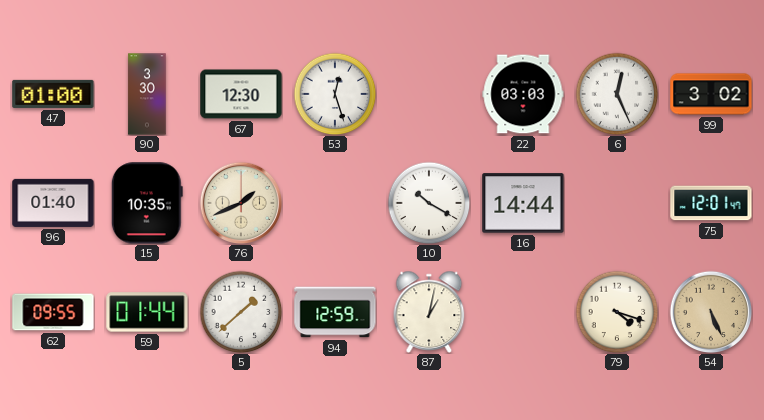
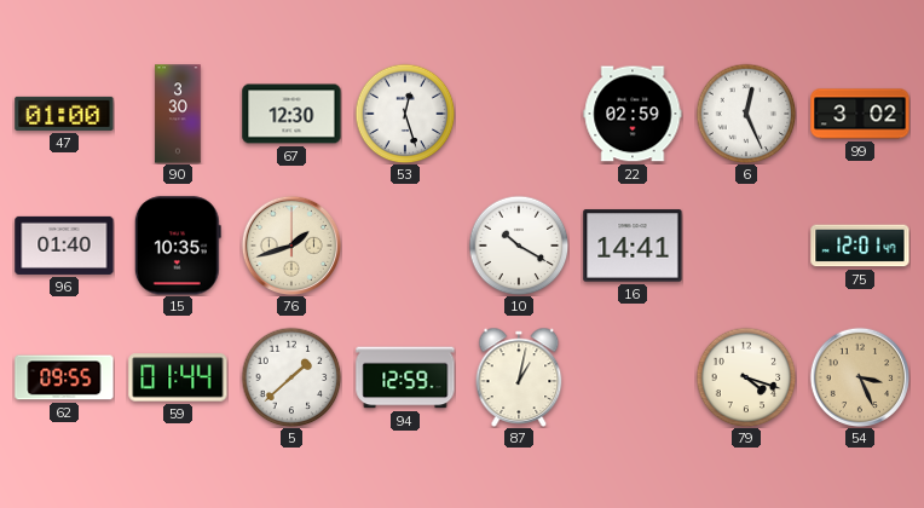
22: 03:03 -> 02:59 (633, 114)
76: 1:41 -> 1:42 (291, 246)
16: 14:44 -> 14:41 (633, 246)
54: 5:26 -> 3:26 (860, 377)
